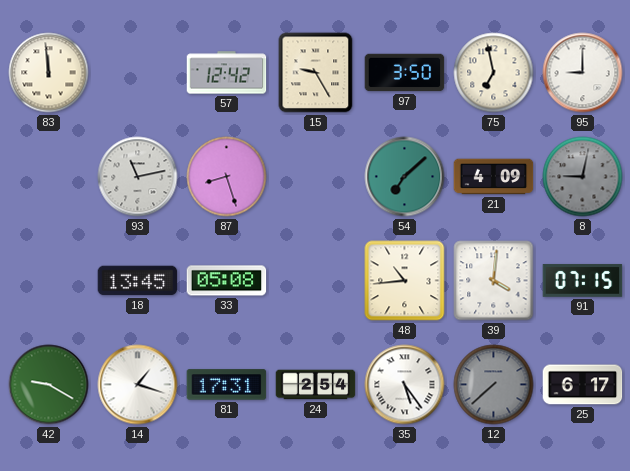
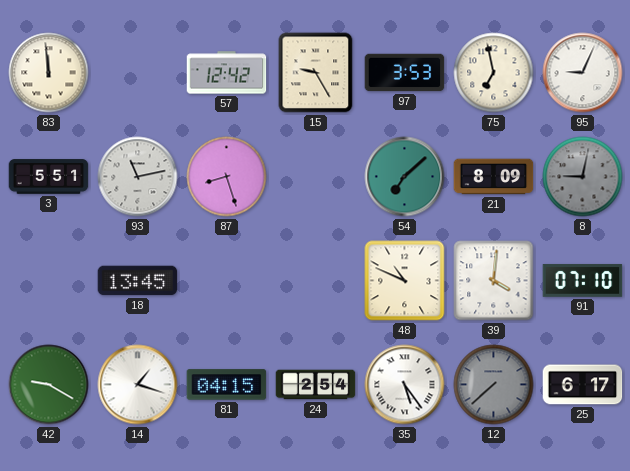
97: 3:50 -> 3:53 (405, 73)
95: 9:00 -> 9:04 (583, 73)
3: none -> 5:51 (49, 177)
21: 4:09 -> 8:09 (494, 177)
33: 05:08 -> none (227, 281)
48: 10:44 -> 10:49 (405, 281)
91: 07:15 -> 07:10 (583, 281)
81: 17:31 -> 04:15 (227, 385)
